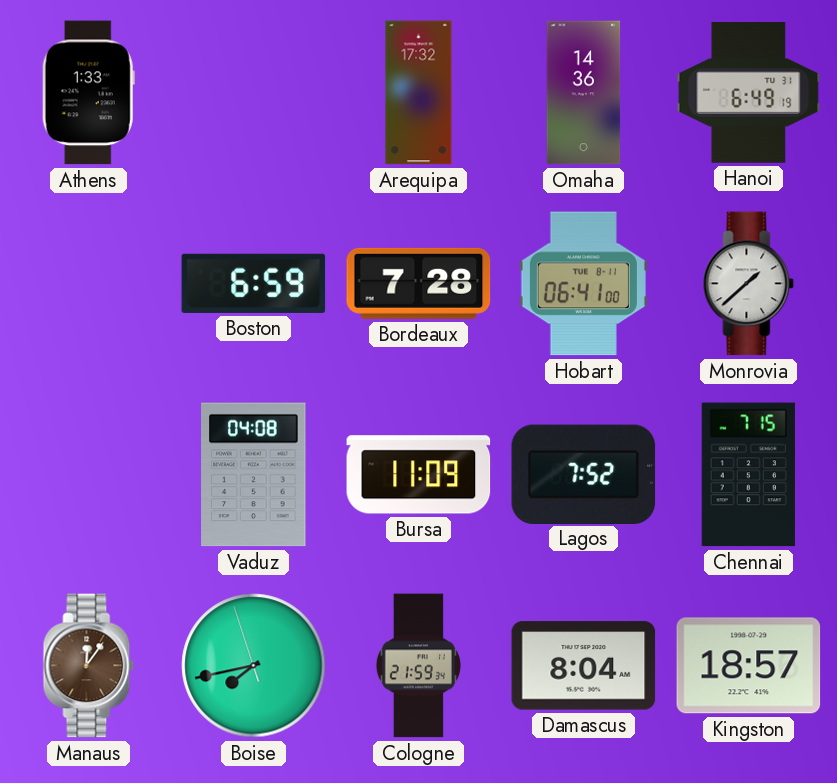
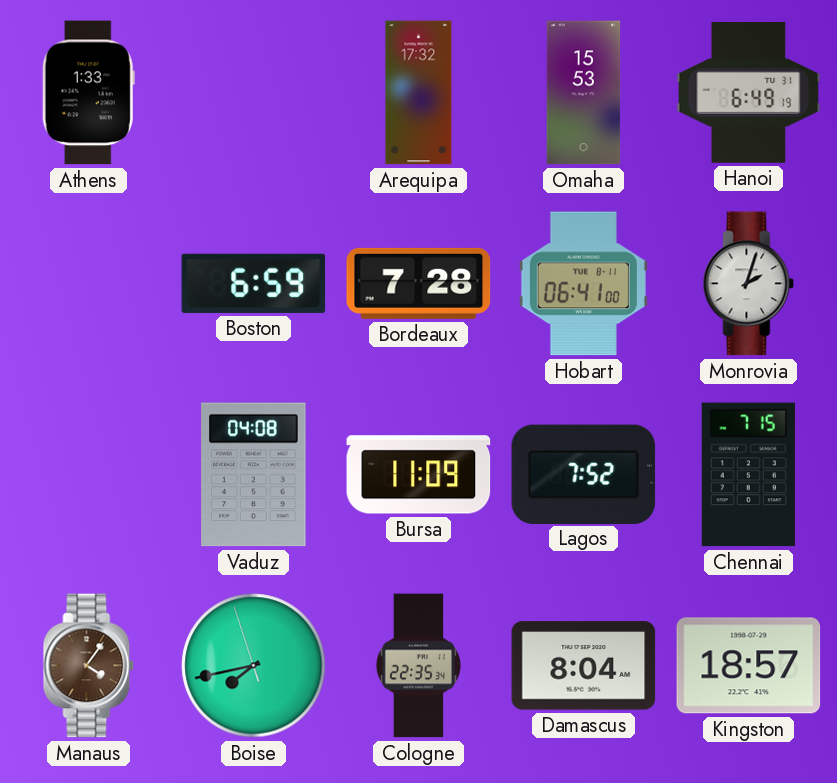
Omaha: 14:36 -> 15:53 (584, 93)
Monrovia: 1:38 -> 2:03 (749, 284)
Manaus: 12:06 -> 4:06 (89, 666)
Cologne: 21:59 -> 22:35 (418, 666)
